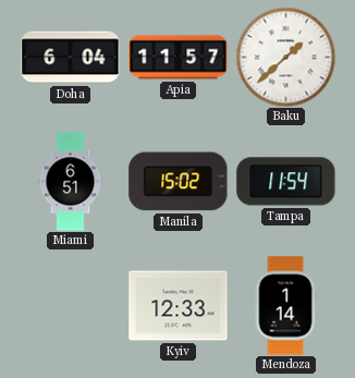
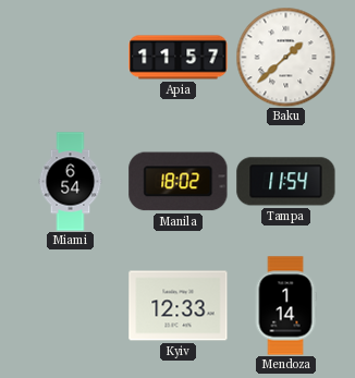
Doha: 6:04 -> none (71, 58)
Miami: 6:51 -> 6:54 (71, 182)
Manila: 15:02 -> 18:02 (179, 182)
